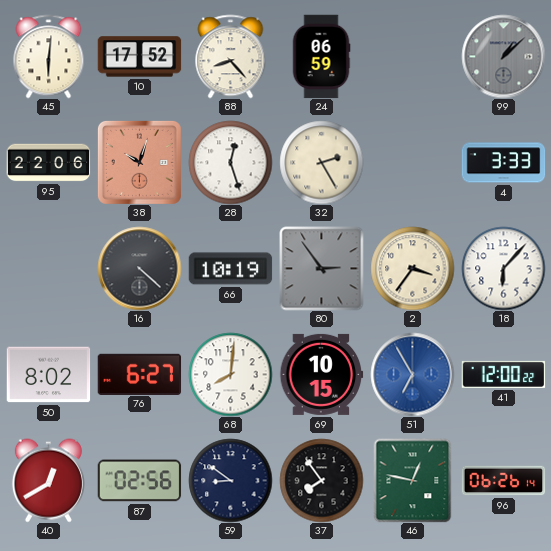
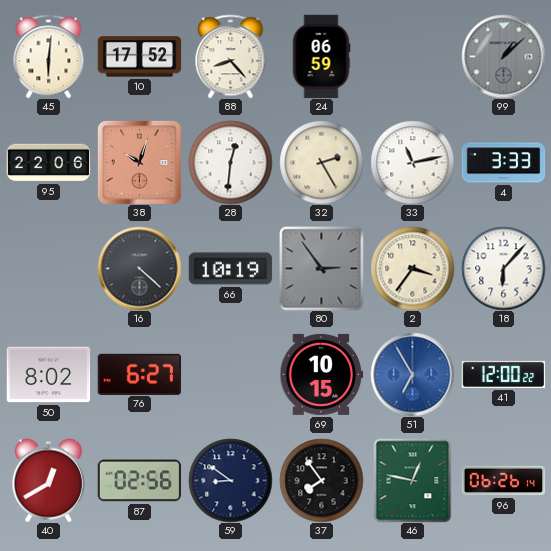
28: 12:27 -> 12:31 (230, 162)
33: none -> 11:13 (412, 162)
68: 8:01 -> none (230, 374)
